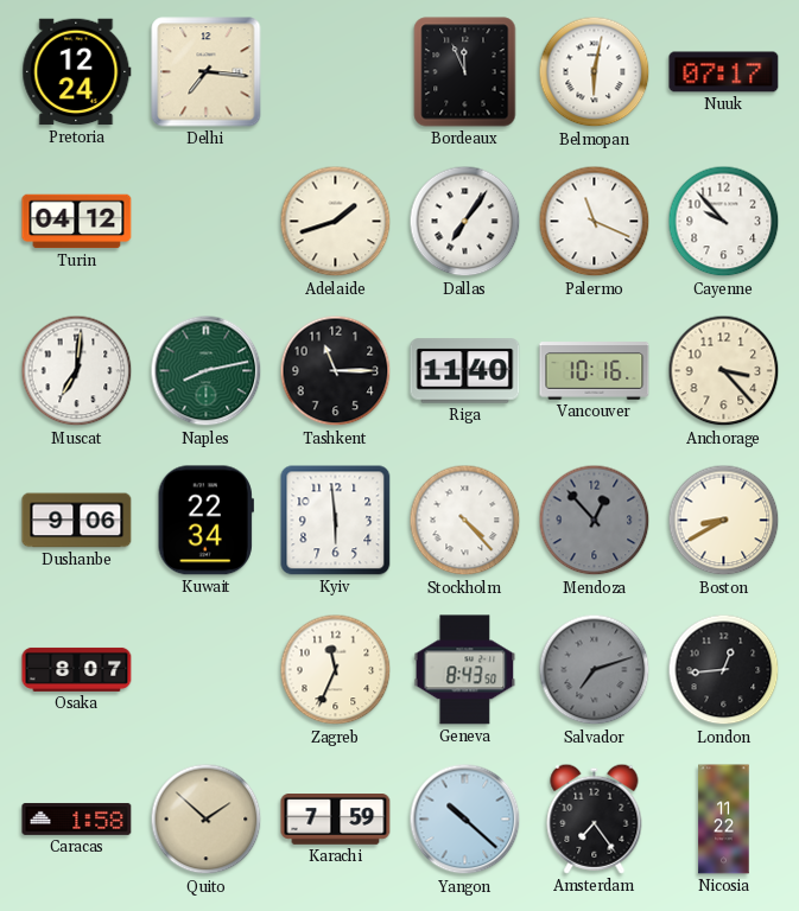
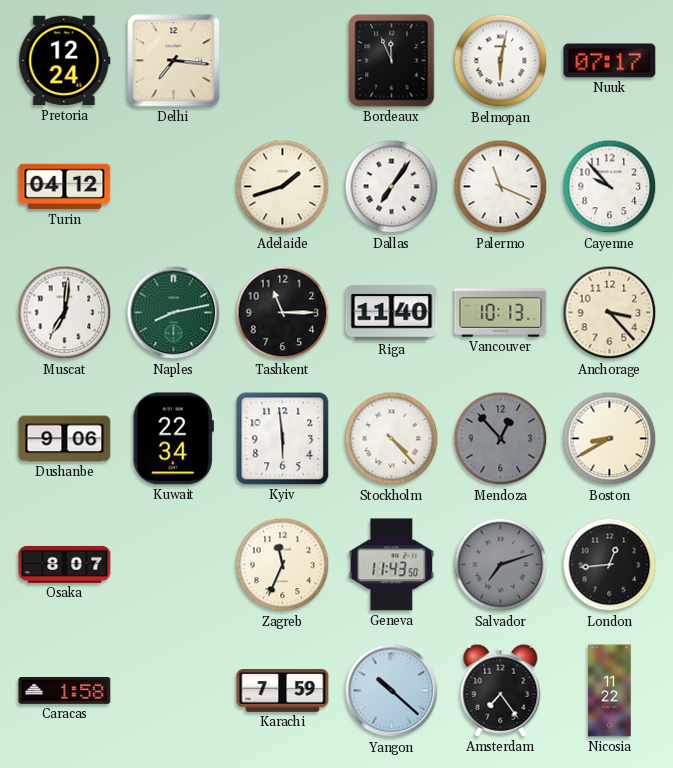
Vancouver: 10:16 -> 10:13 (501, 313)
Geneva: 8:43 -> 11:43 (392, 565)
Quito: 1:52 -> none (207, 820)
